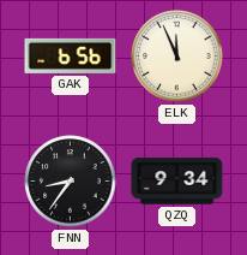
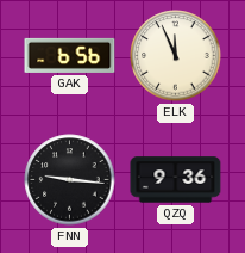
FNN: 8:36 -> 9:16 (70, 180)
QZQ: 9:34 -> 9:36 (176, 180)
